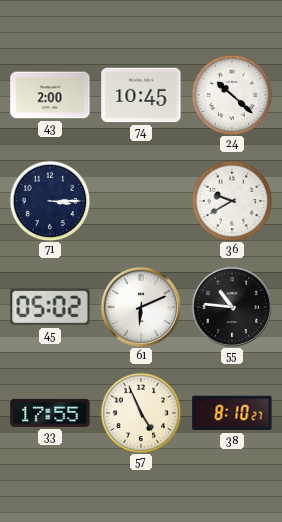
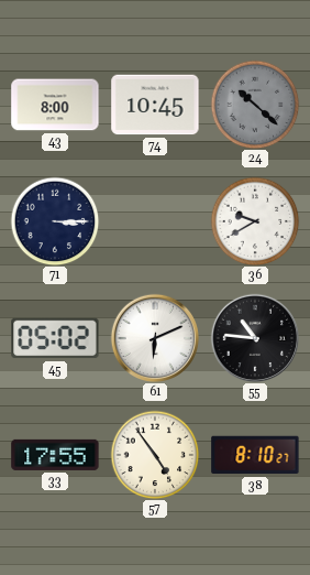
43: 2:00 -> 8:00 (55, 105)
24 dial: white -> grey (255, 105)
57: 4:56 -> 4:54 (155, 455)
